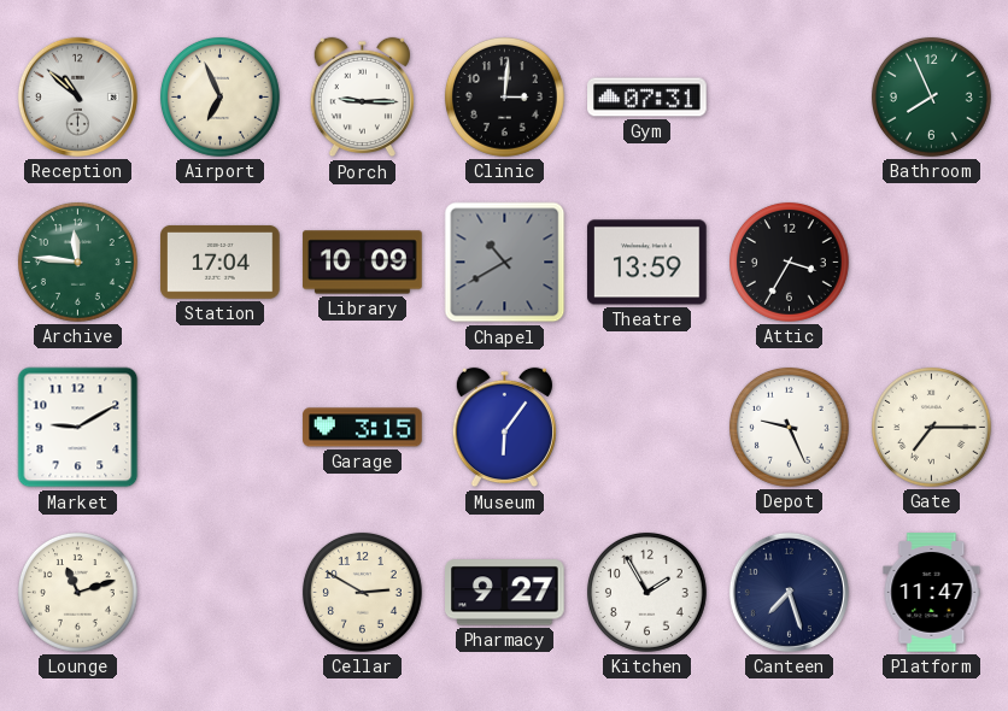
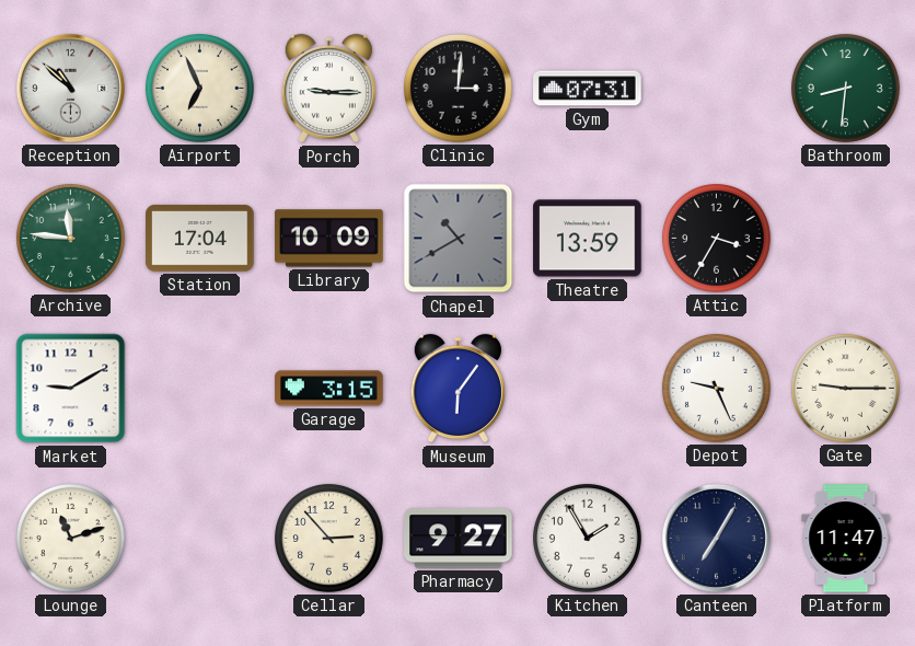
Bathroom: 7:56 -> 8:31 (845, 88)
Gate: 7:15 -> 9:15 (845, 388)
Cellar: 2:50 -> 2:53 (328, 538)
Canteen: 7:27 -> 7:05 (716, 538)
